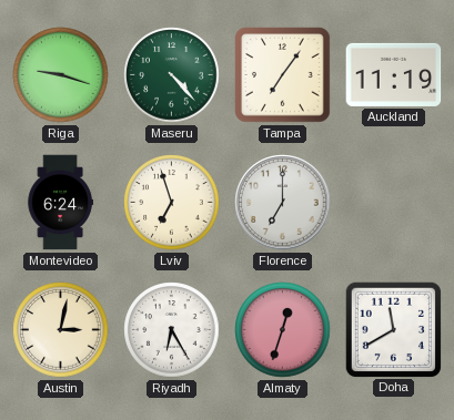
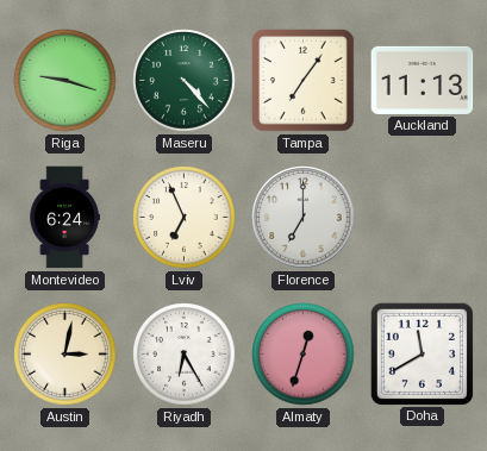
Auckland: 11:19 -> 11:13 (423, 80)
Lviv: 6:57 -> 6:56 (185, 218)
